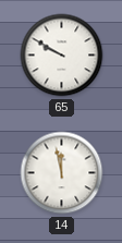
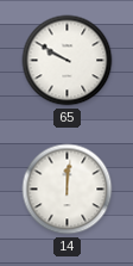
14: 11:58 -> 12:01 (68, 190)
